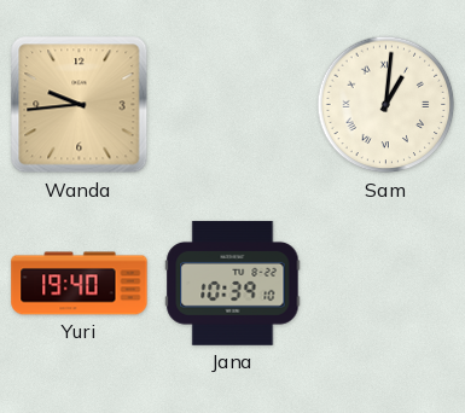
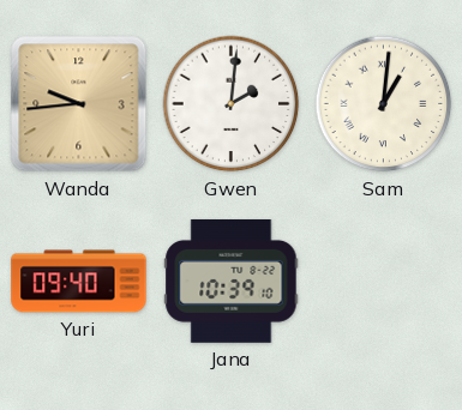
Gwen: none -> 2:01 (232, 104)
Yuri: 19:40 -> 09:40 (79, 282)
